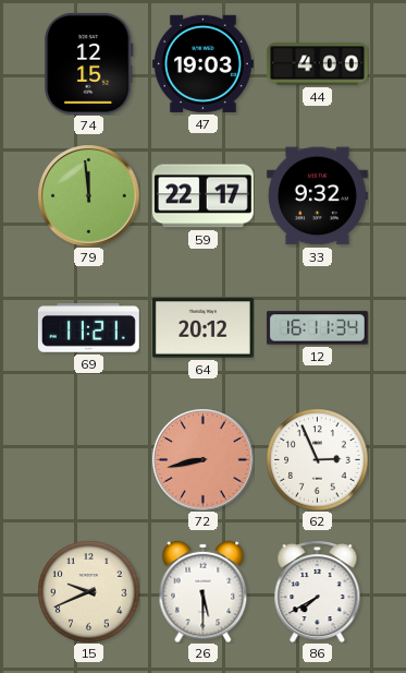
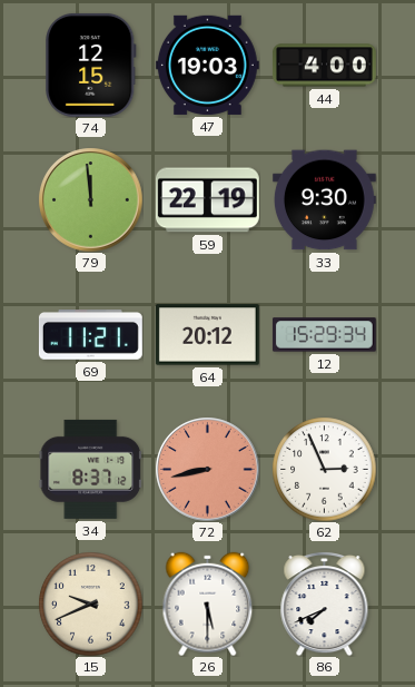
59: 22:17 -> 22:19 (207, 200)
33: 9:32 -> 9:30 (324, 200)
12: 16:11 -> 15:29 (324, 335)
34: none -> 8:37 (90, 469)
86: 7:40 -> 7:41 (325, 603)
